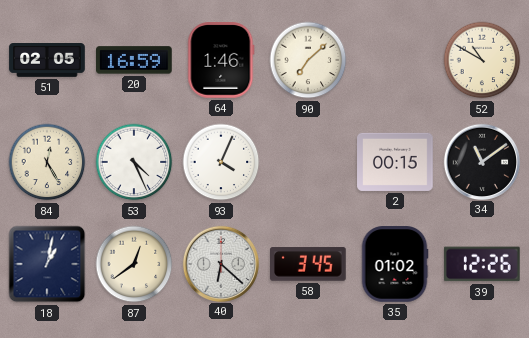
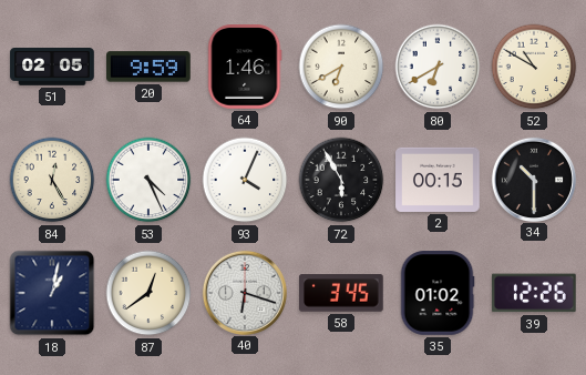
20: 16:59 -> 9:59 (148, 67)
90: 7:08 -> 6:40 (341, 67)
80: none -> 6:40 (438, 67)
72: none -> 5:55 (341, 180)
34: 11:09 -> 10:30 (533, 179)
40: 6:22 -> 6:18 (244, 292)
